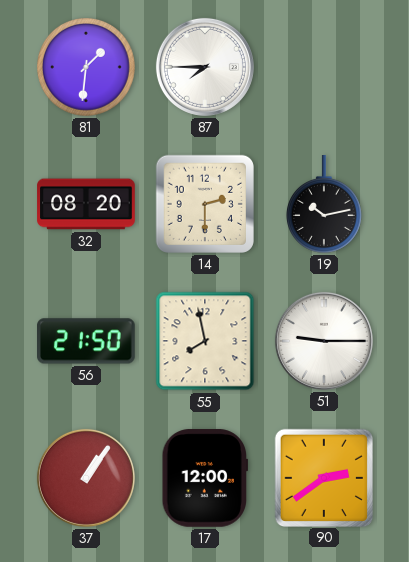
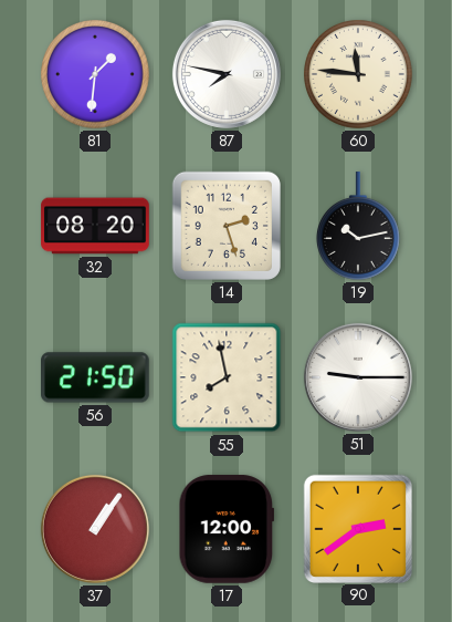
87: 7:45 -> 7:47 (227, 74)
60: none -> 11:46 (359, 75)
14: 2:30 -> 2:27 (227, 226)
